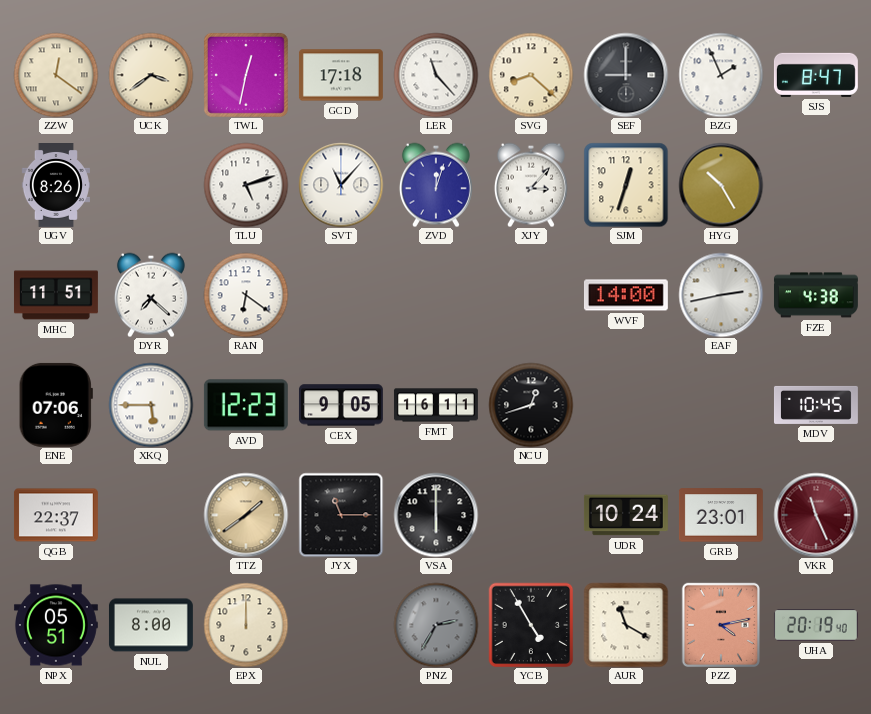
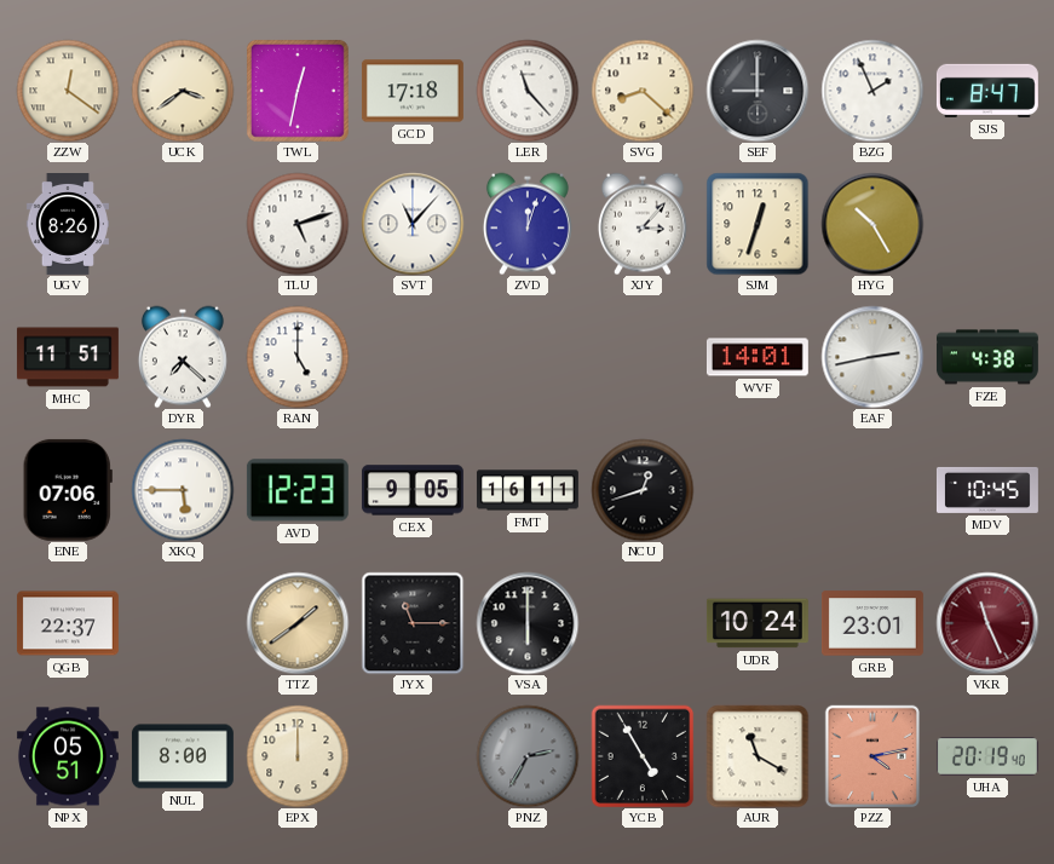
RAN: 6:21 -> 5:00 (298, 357)
WVF: 14:00 -> 14:01 (758, 357)
